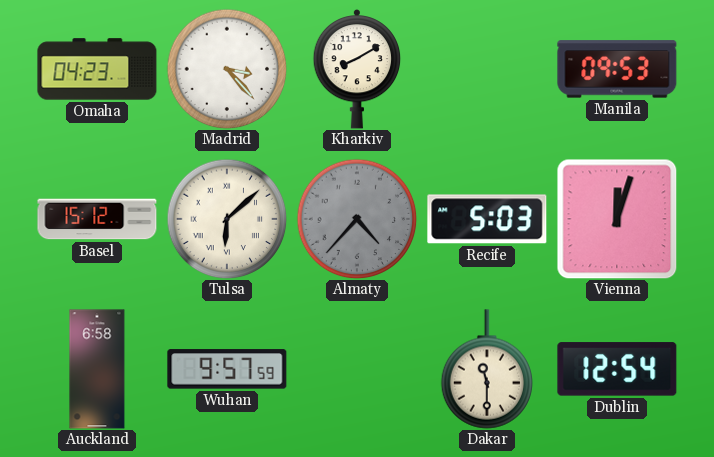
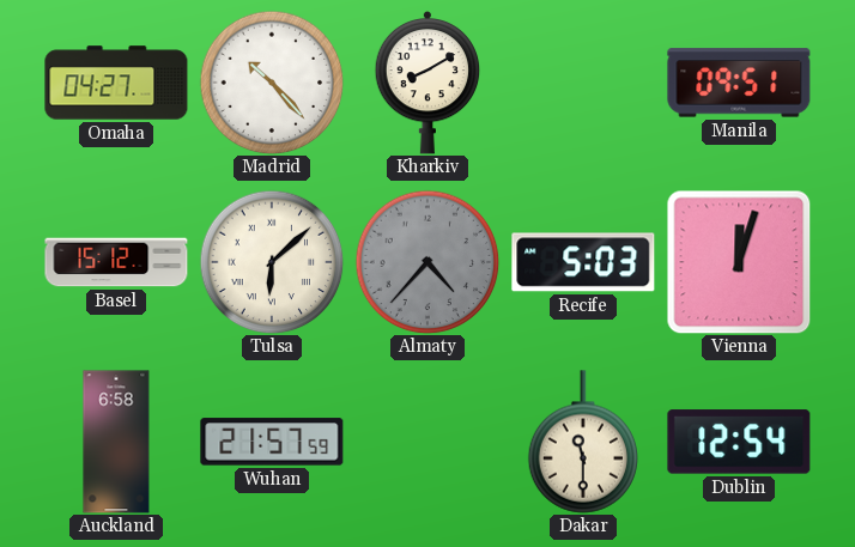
Omaha: 04:23 -> 04:27 (116, 83)
Madrid: 3:23 -> 10:23 (272, 83)
Manila: 09:53 -> 09:51 (739, 83)
Wuhan: 9:57 -> 21:57 (272, 442)
